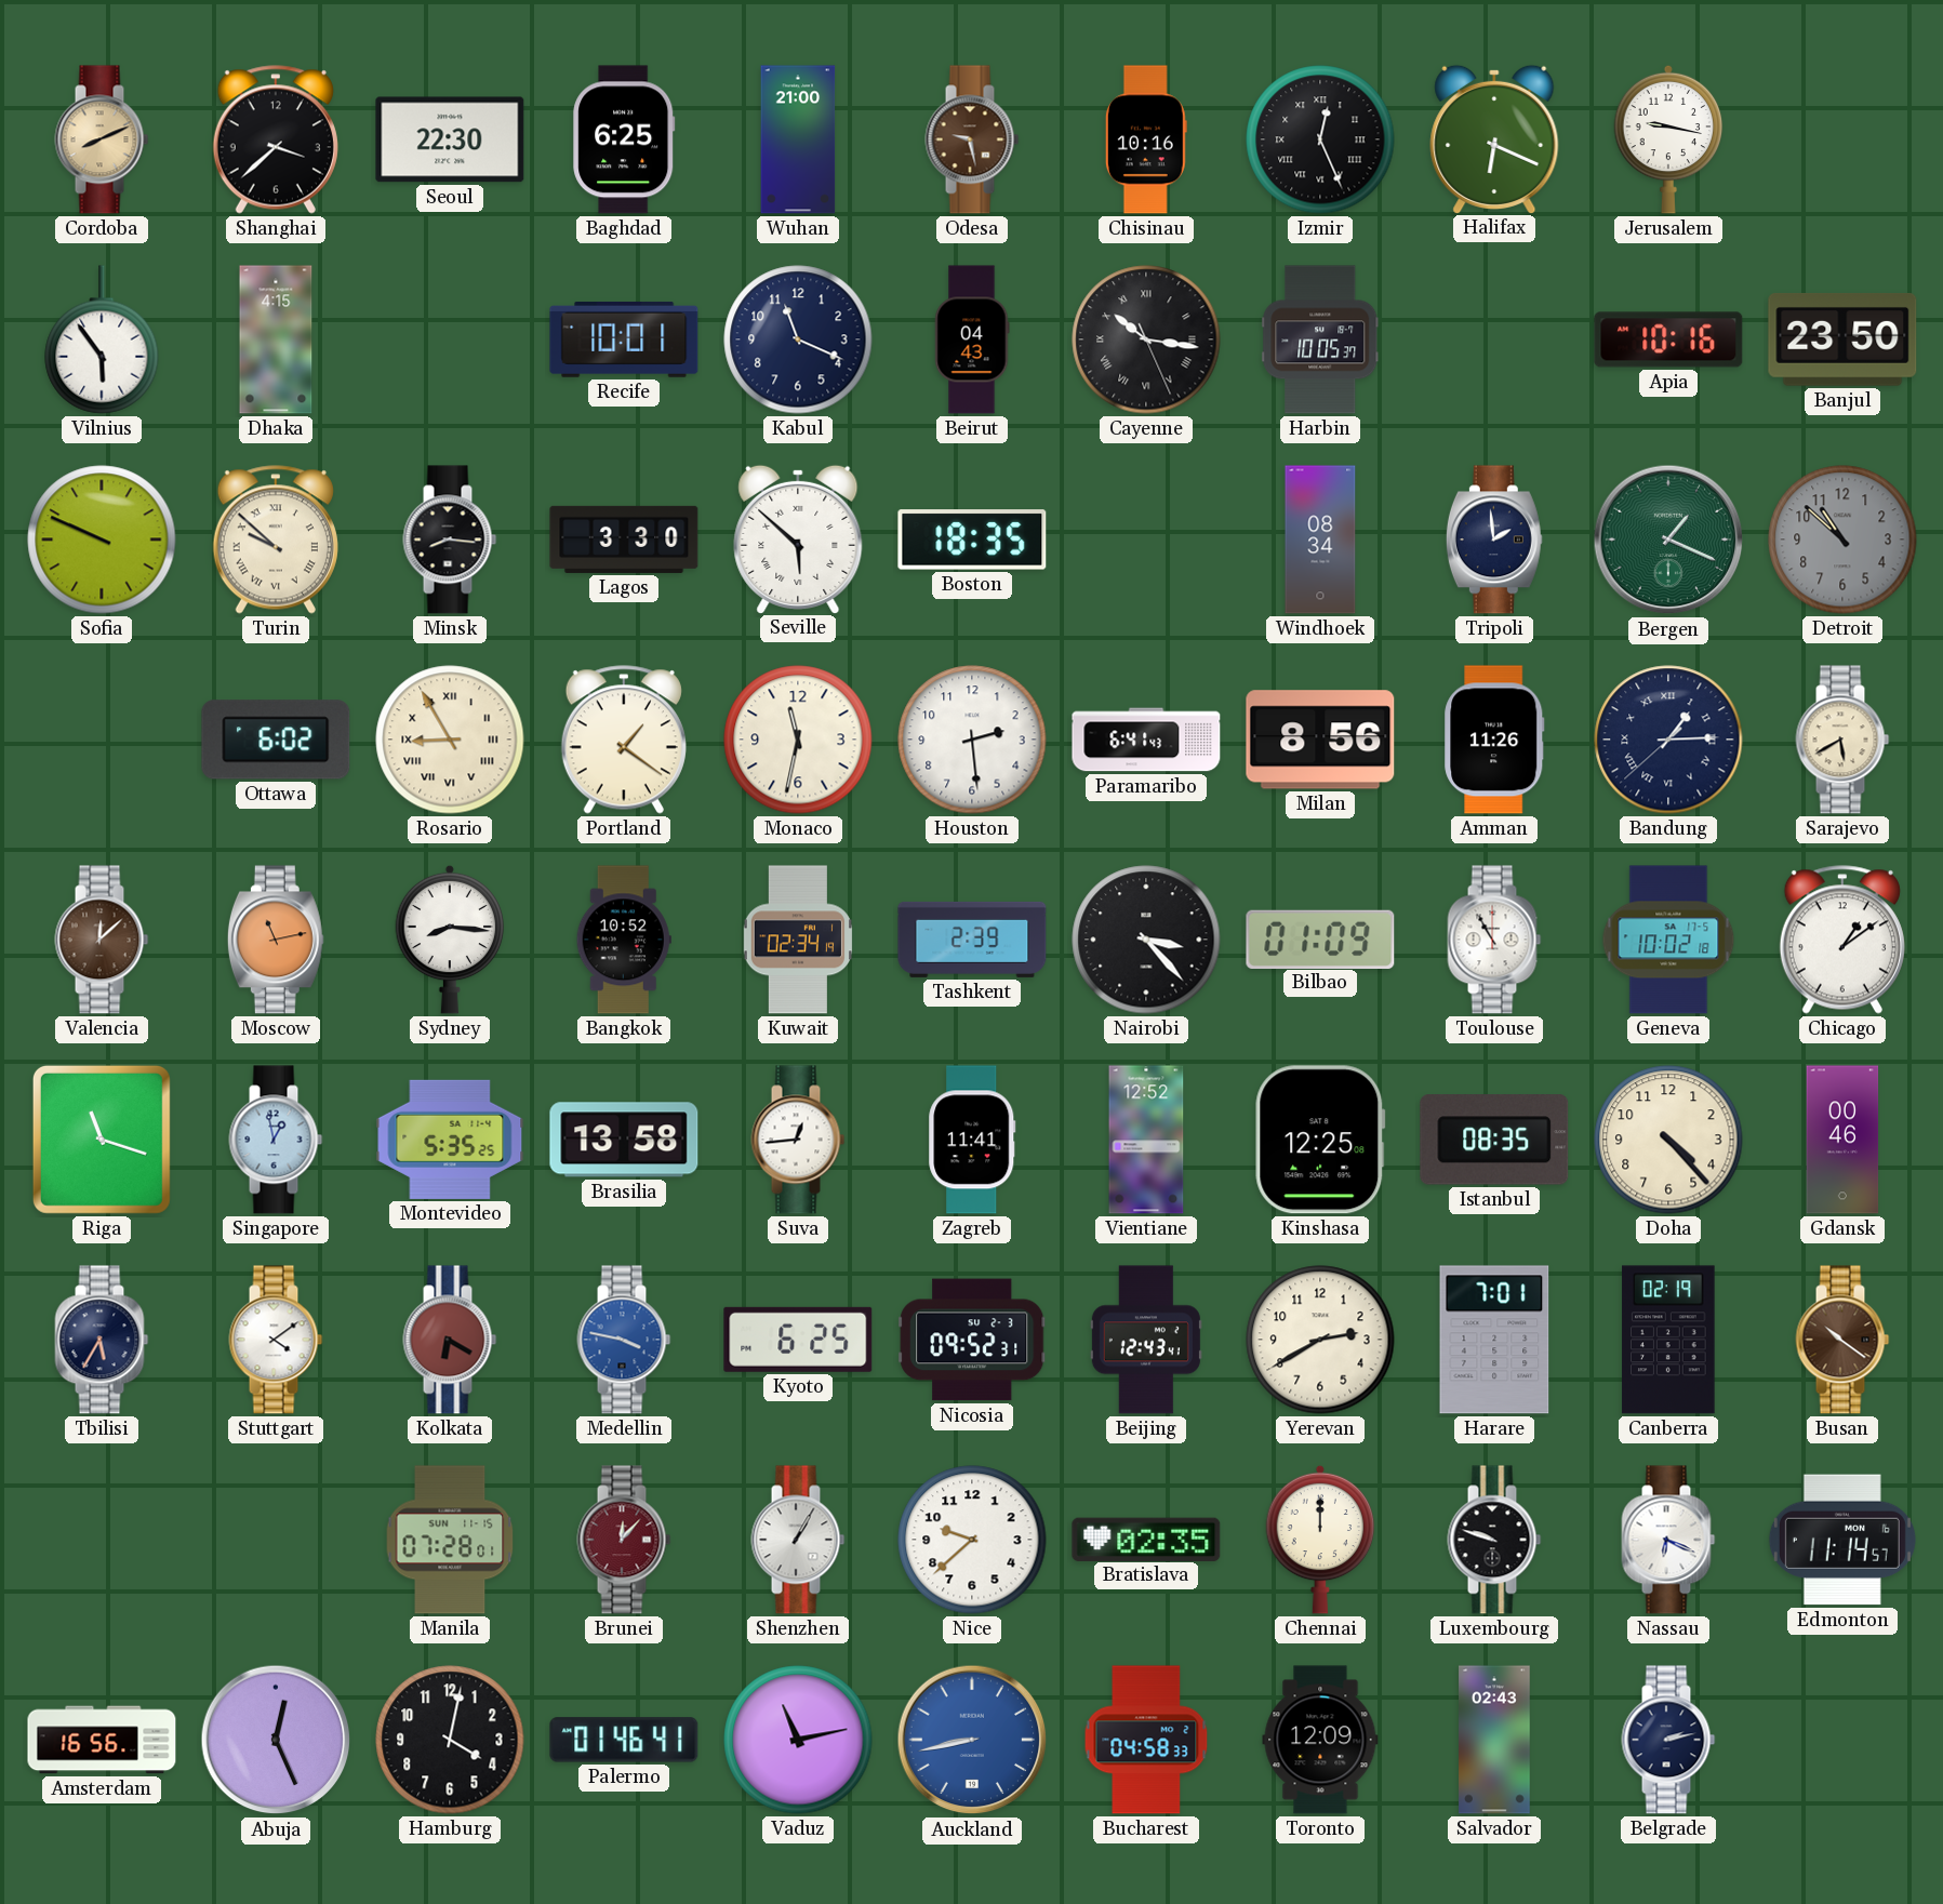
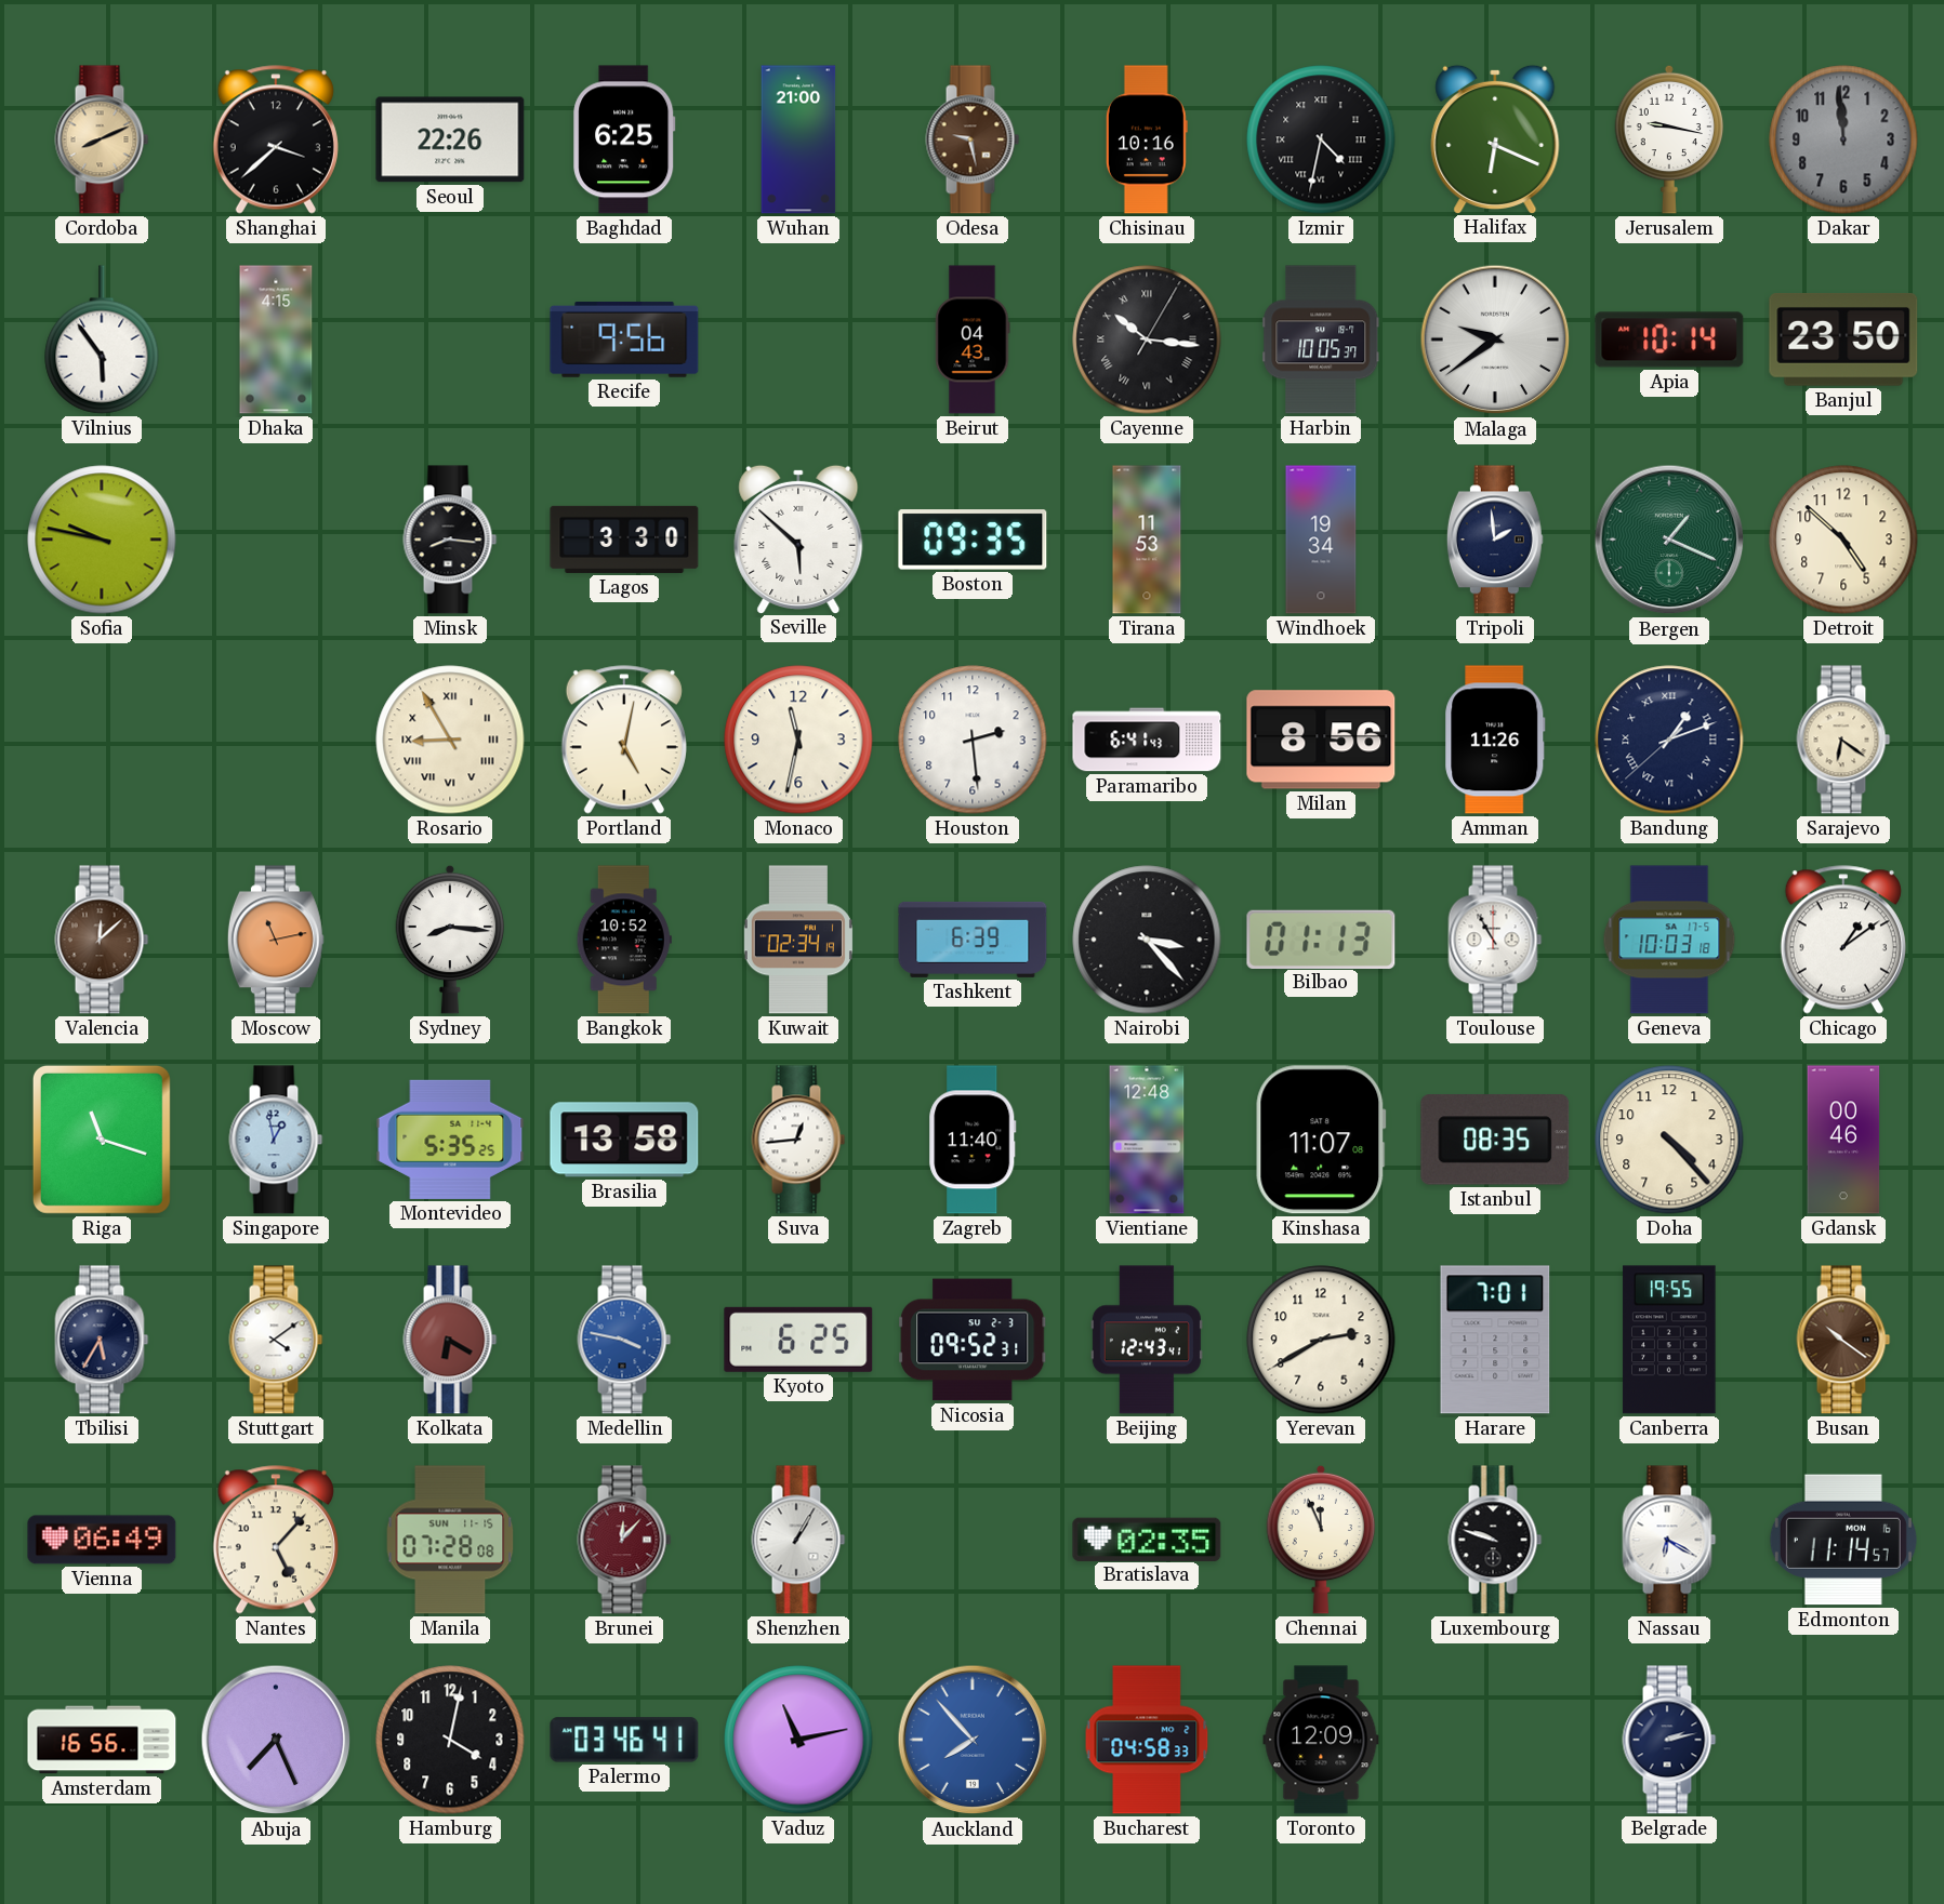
Seoul: 22:30 -> 22:26 (450, 139)
Izmir: 12:26 -> 4:32 (1321, 139)
Dakar: none -> 11:59 (1843, 139)
Recife: 10:01 -> 9:56 (624, 339)
Kabul: 11:19 -> none (798, 339)
Cayenne: 10:16:26 -> 10:16:05 (1147, 339)
Malaga: none -> 9:39 (1495, 339)
Apia: 10:16 -> 10:14 (1669, 339)
Sofia: 9:49 -> 9:47 (102, 540)
Turin: 9:52 -> none (276, 540)
Boston: 18:35 -> 09:35 (973, 540)
Tirana: none -> 11:53 (1147, 540)
Windhoek: 08:34 -> 19:34 (1321, 540)
Detroit: 10:52 -> 4:52 (1843, 540)
Detroit dial: grey -> cream (1843, 540)
Ottawa: 6:02 -> none (276, 740)
Portland: 1:21 -> 5:02 (624, 740)
Bandung: 1:14 -> 1:11 (1669, 740)
Sarajevo: 5:40 -> 6:21 (1843, 740)
Tashkent: 2:39 -> 6:39 (973, 940)
Bilbao: 01:09 -> 01:13 (1321, 938)
Geneva: 10:02 -> 10:03 (1669, 940)
Zagreb: 11:41 -> 11:40 (973, 1140)
Vientiane: 12:52 -> 12:48 (1147, 1140)
Kinshasa: 12:25 -> 11:07 (1321, 1140)
Canberra: 02:19 -> 19:55 (1669, 1340)
Vienna: none -> 06:49 (102, 1540)
Nantes: none -> 5:07 (276, 1540)
Manila: 07:28:01 -> 07:28:08 (450, 1540)
Nice: 9:38 -> none (972, 1540)
Chennai: 12:00 -> 11:56 (1321, 1540)
Nassau: 6:19 -> 6:20 (1669, 1540)
Abuja: 12:26 -> 7:26 (276, 1740)
Palermo: 01:46 -> 03:46 (624, 1740)
Auckland: 8:43 -> 7:53 (973, 1740)
Salvador: 02:43 -> none (1494, 1740)
